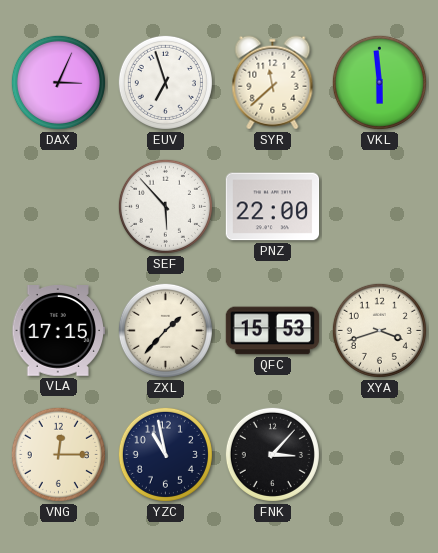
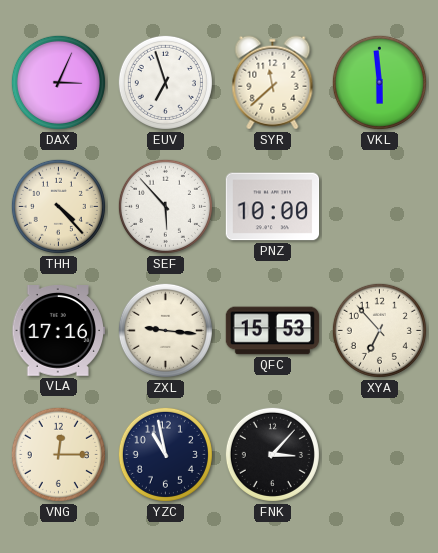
THH: none -> 4:23 (58, 206)
PNZ: 22:00 -> 10:00 (273, 207)
VLA: 17:15 -> 17:16 (59, 331)
ZXL: 1:37 -> 9:16 (165, 330)
XYA: 3:42 -> 6:53 (379, 330)
